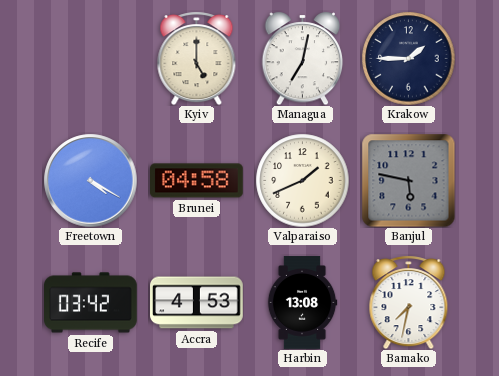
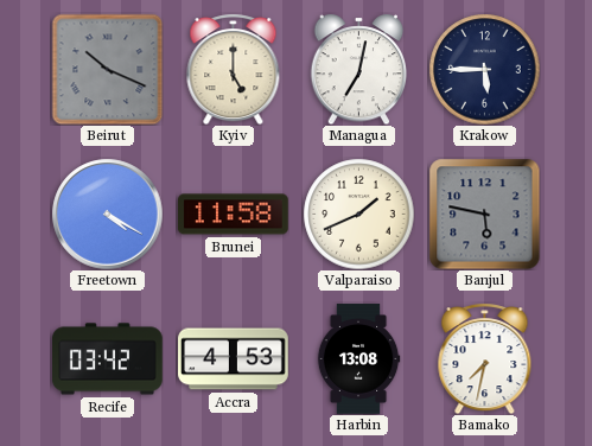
Beirut: none -> 10:19 (107, 69)
Krakow: 1:45 -> 5:45 (484, 69)
Brunei: 04:58 -> 11:58 (234, 215)
